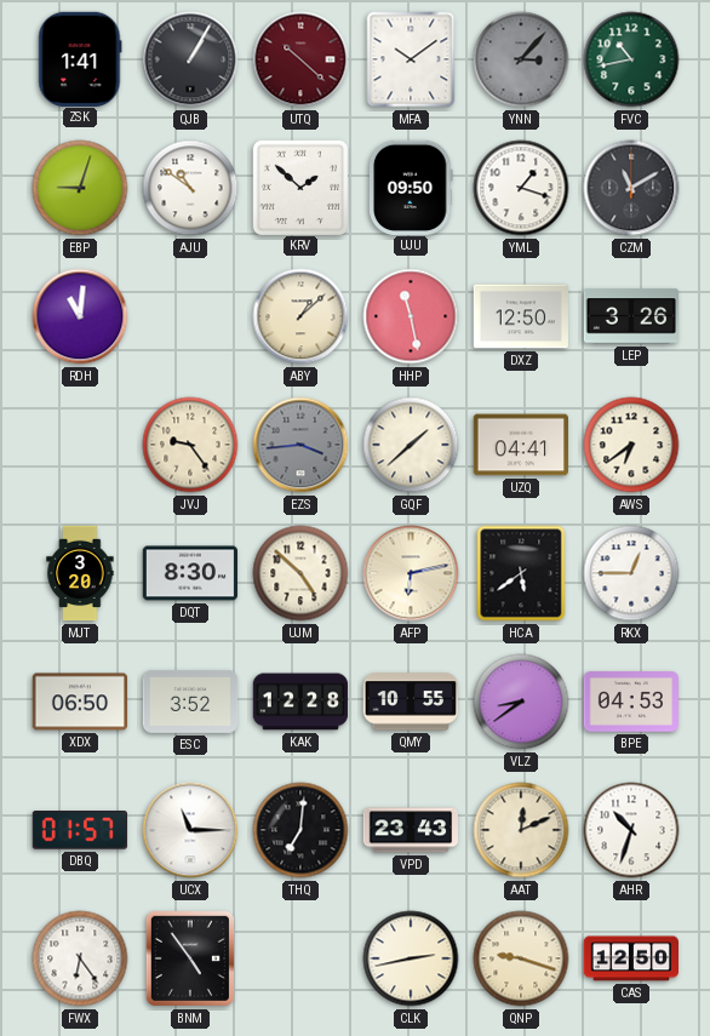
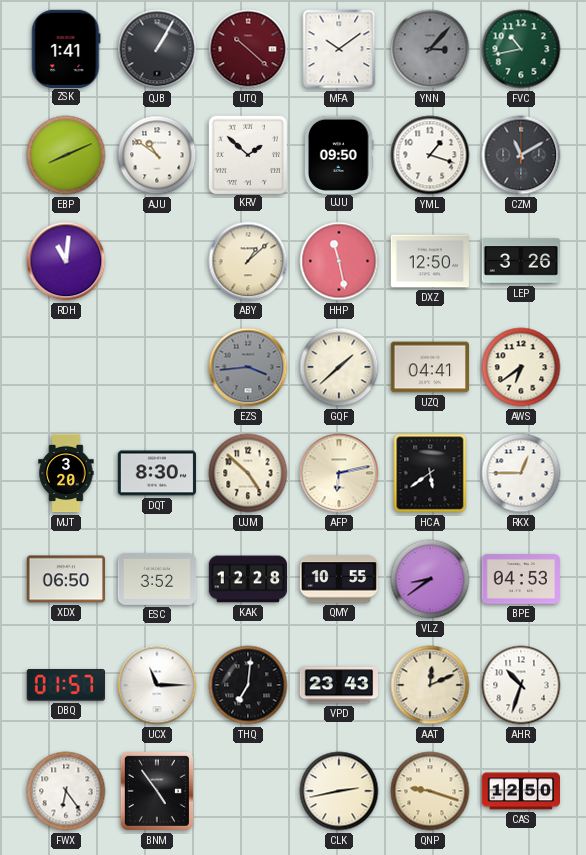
EBP: 9:03 -> 8:11 (66, 155)
JVJ: 9:24 -> none (190, 445)
